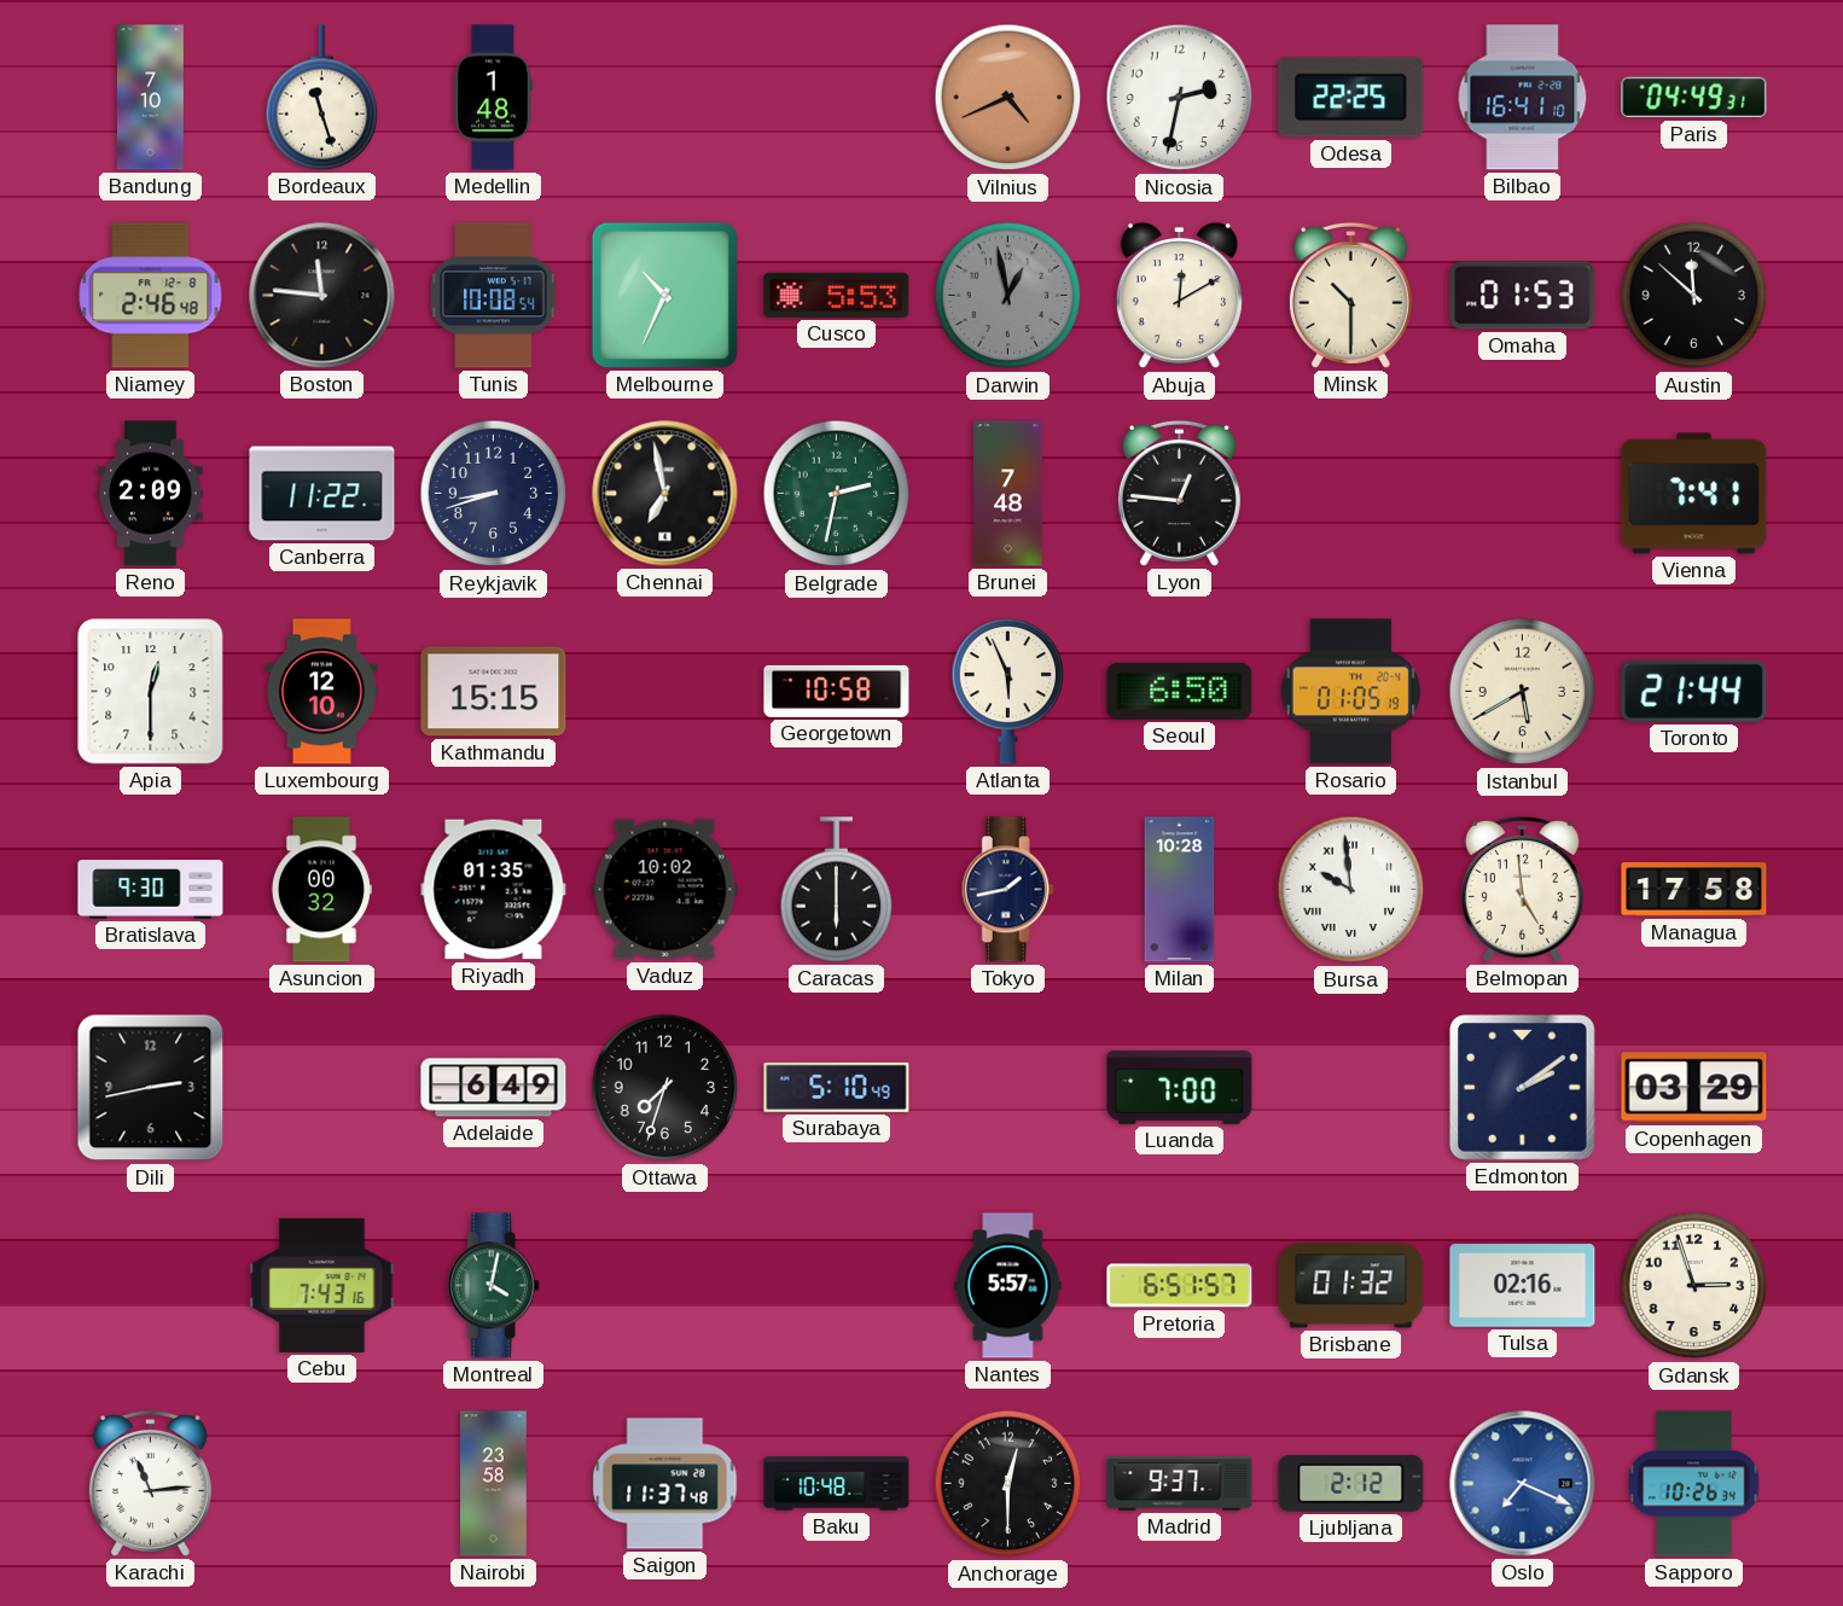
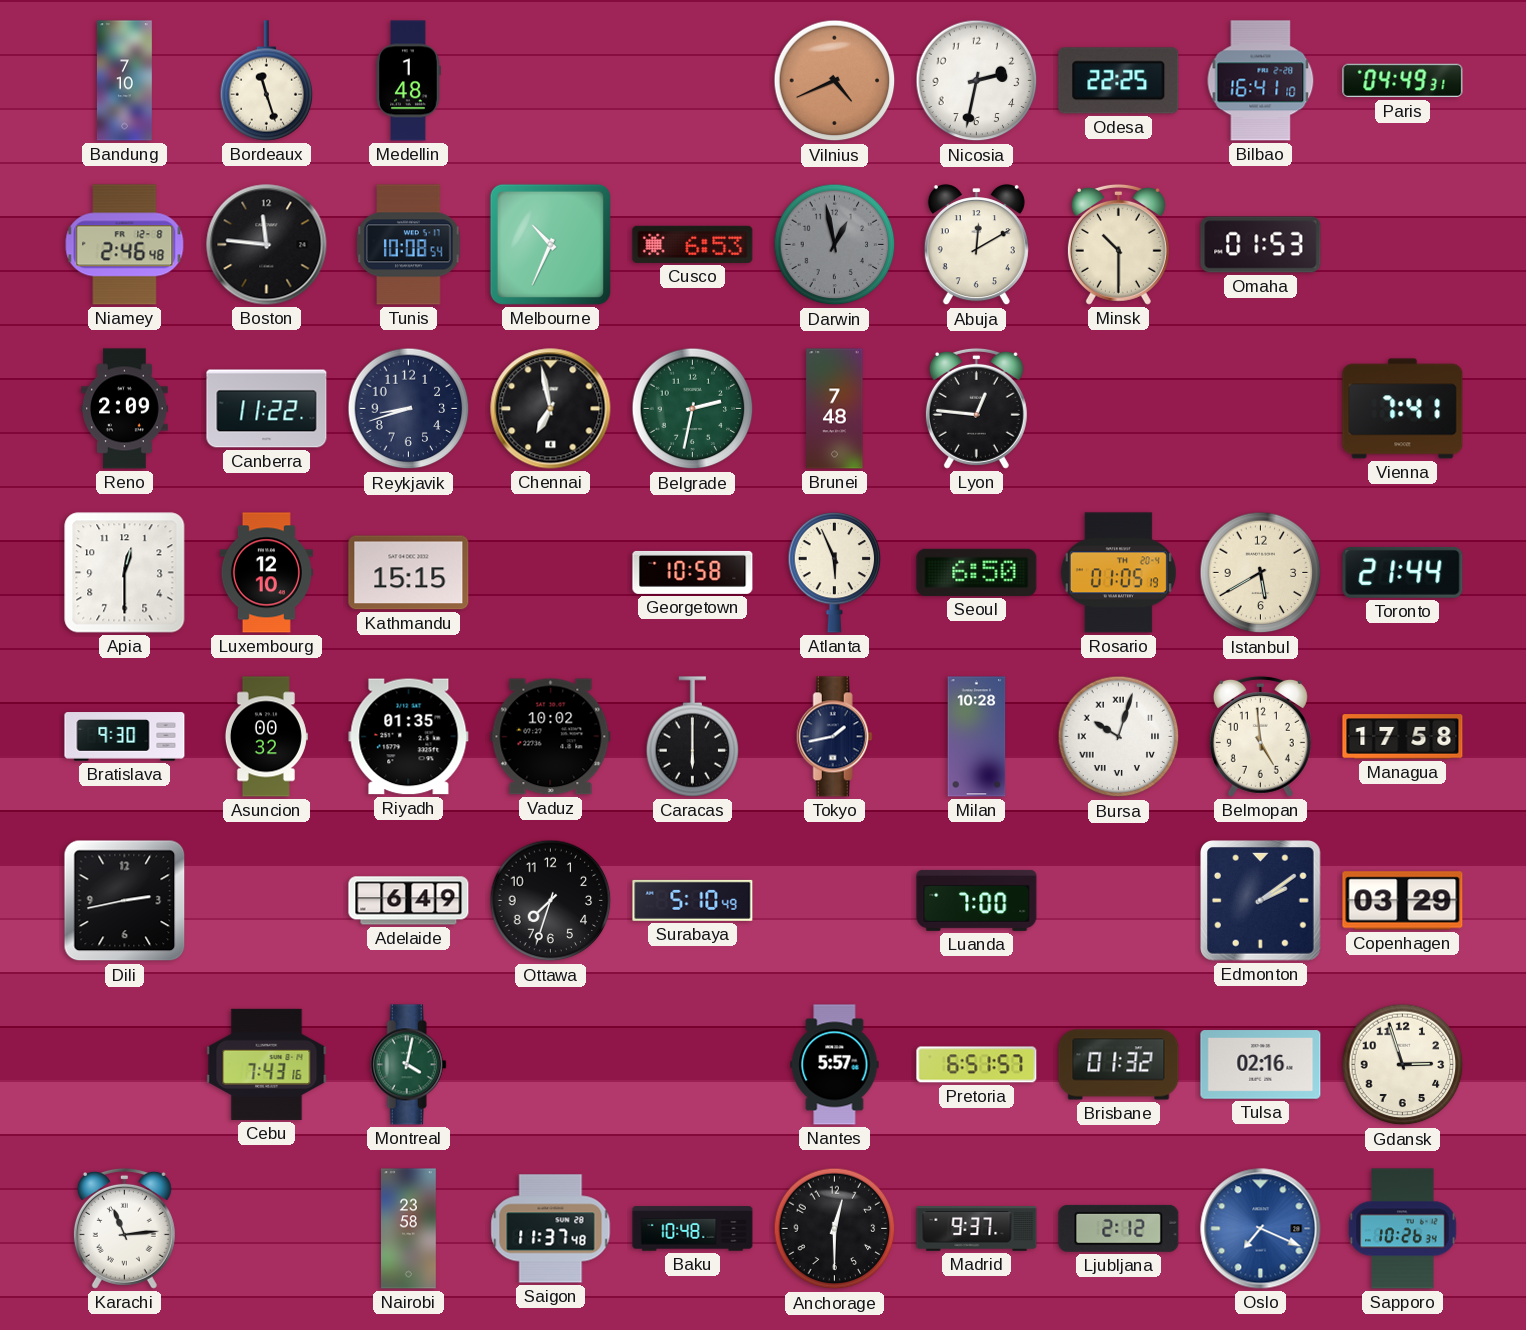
Cusco: 5:53 -> 6:53 (693, 244)
Austin: 11:52 -> none (1694, 296)
Bursa: 9:59 -> 10:03 (1119, 737)
